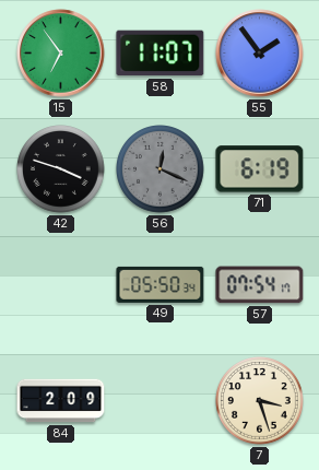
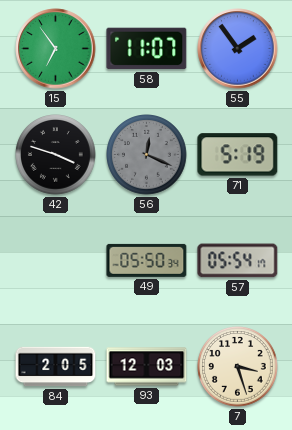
71: 6:19 -> 5:19 (238, 155)
57: 07:54 -> 05:54 (238, 261)
84: 2:09 -> 2:05 (56, 367)
93: none -> 12:03 (147, 367)
